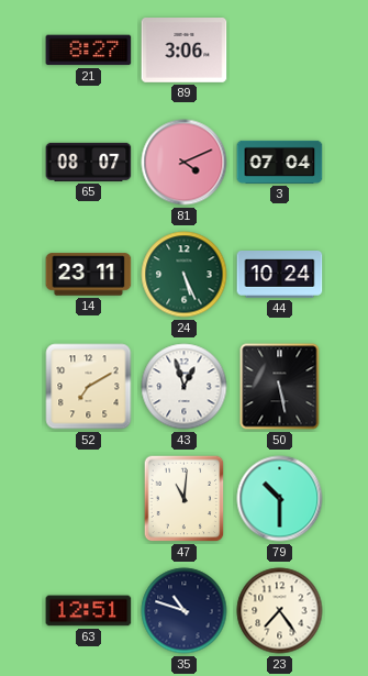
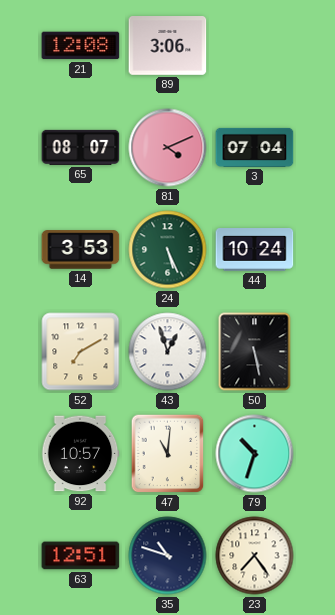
21: 8:27 -> 12:08 (81, 46)
14: 23:11 -> 3:53 (81, 250)
92: none -> 10:57 (80, 454)
79: 10:30 -> 10:33 (255, 454)
